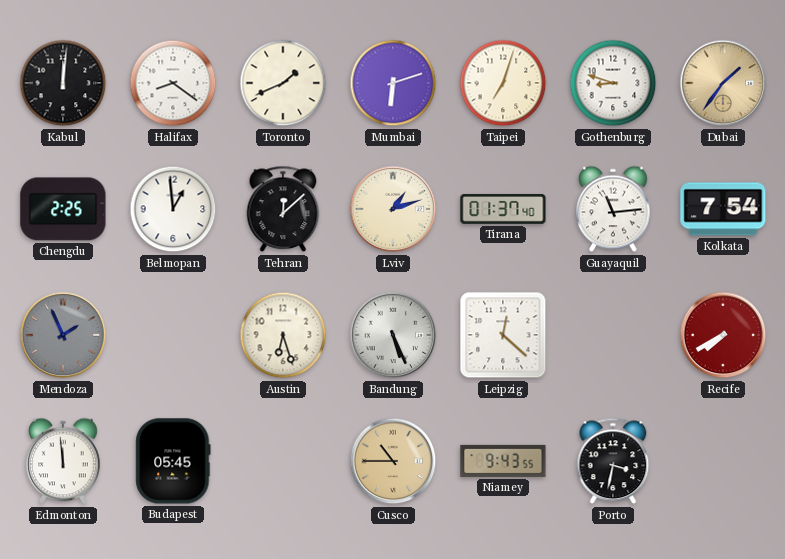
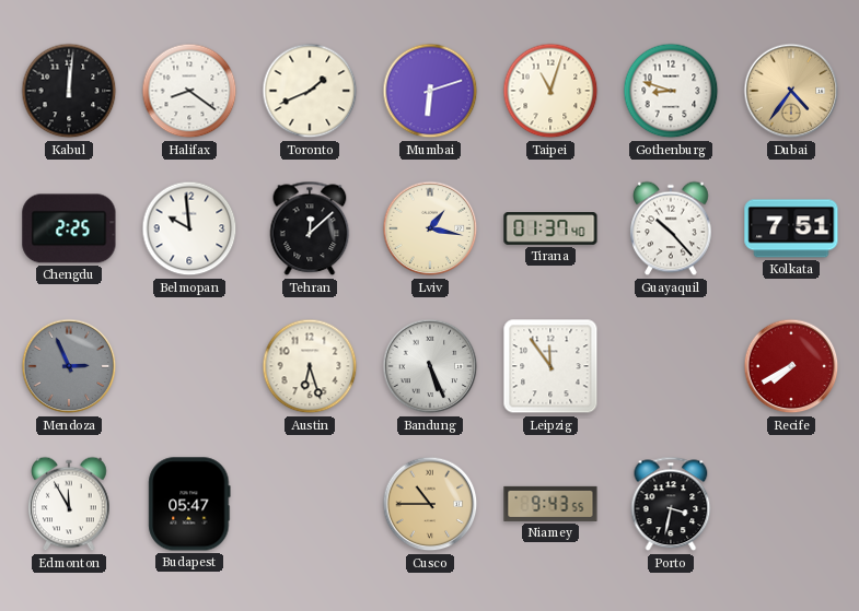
Taipei: 7:03 -> 11:03 (550, 91)
Dubai: 1:36 -> 4:36 (791, 91)
Belmopan: 12:59 -> 9:59 (189, 228)
Lviv: 1:12 -> 1:17 (430, 228)
Guayaquil: 11:14 -> 10:23 (671, 228)
Kolkata: 7:54 -> 7:51 (791, 228)
Mendoza: 1:56 -> 2:56 (69, 366)
Leipzig: 12:22 -> 11:54 (550, 366)
Edmonton: 11:59 -> 11:55 (69, 504)
Budapest: 05:45 -> 05:47 (189, 504)
